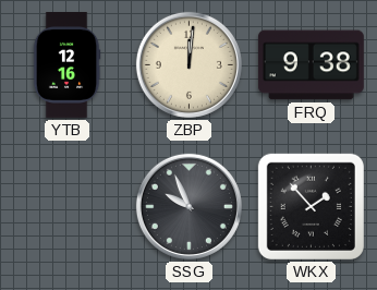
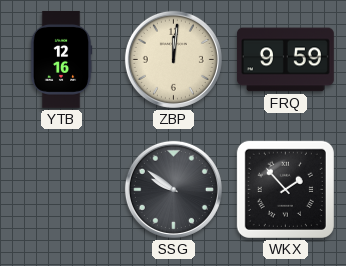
FRQ: 9:38 -> 9:59 (285, 60)
SSG: 9:56 -> 9:51 (173, 189)
